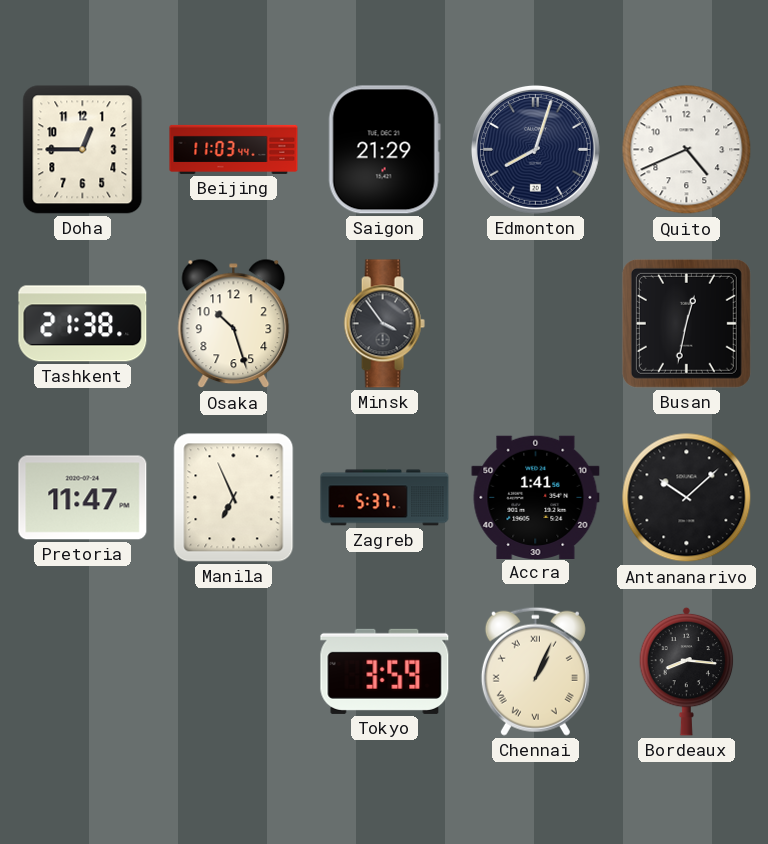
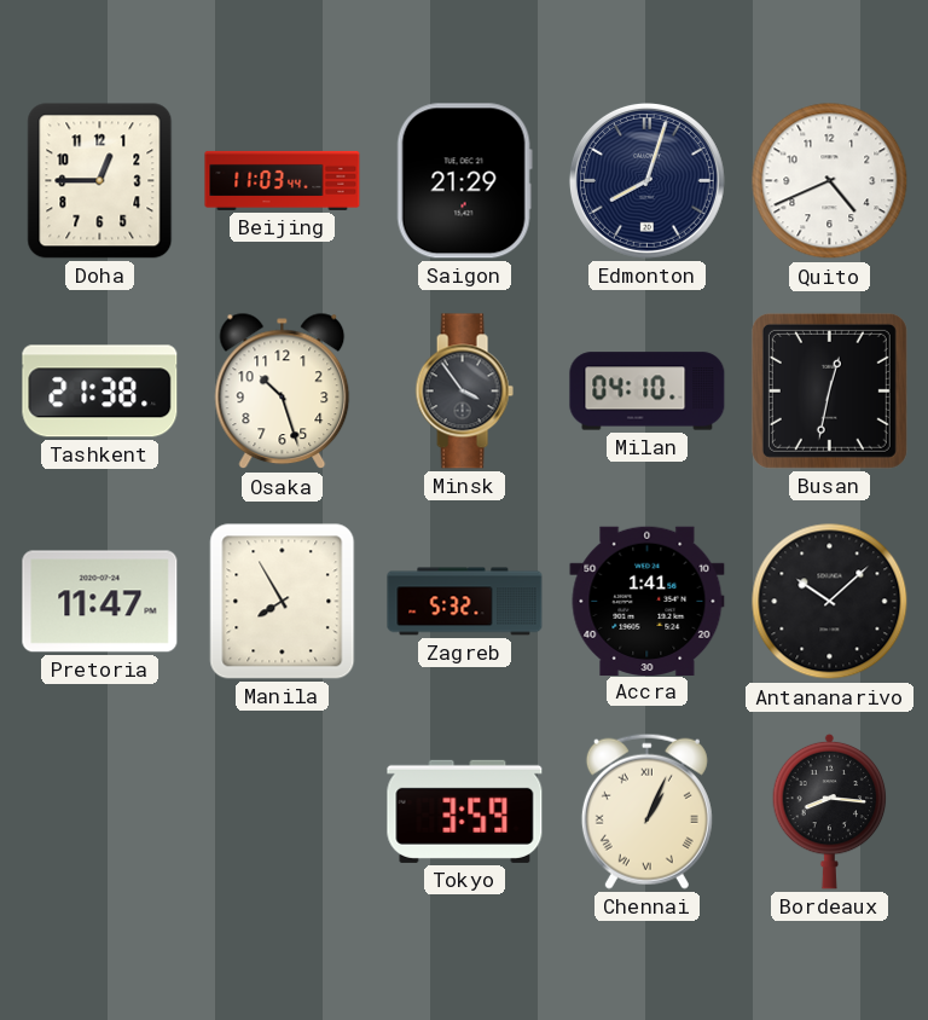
Milan: none -> 04:10 (648, 392)
Manila: 6:56 -> 7:55 (283, 602)
Zagreb: 5:37 -> 5:32 (465, 602)
